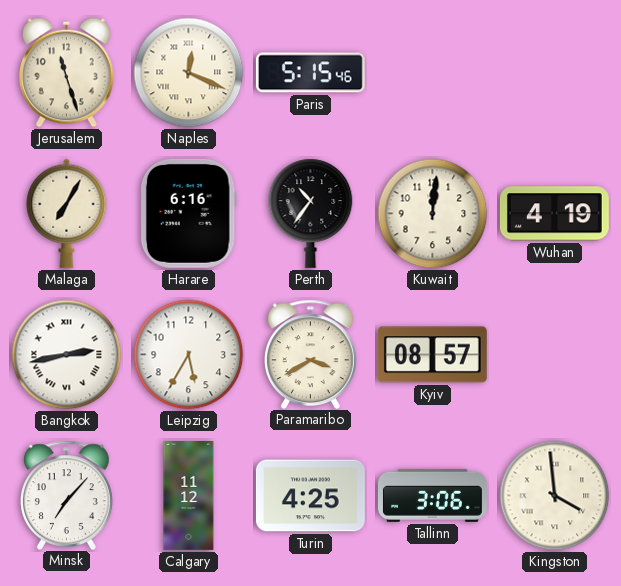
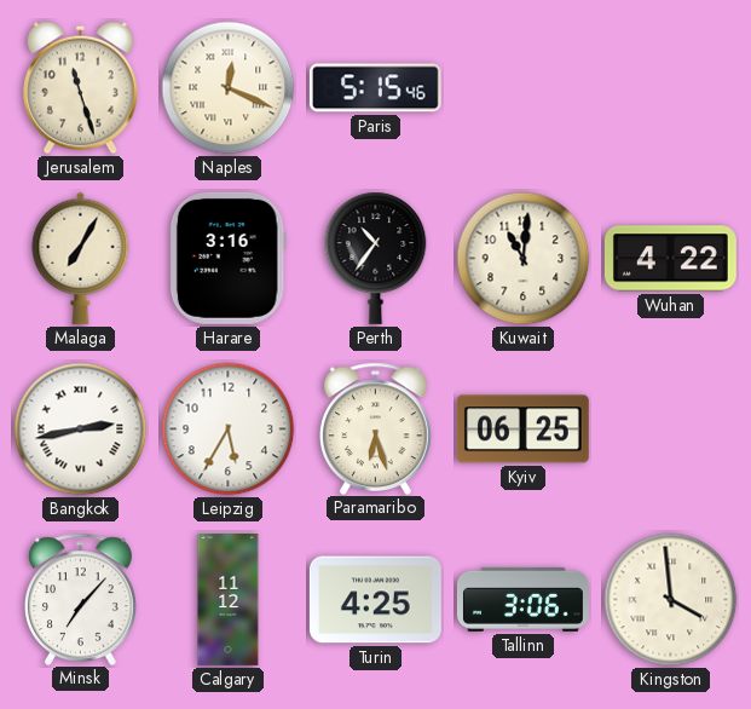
Harare: 6:16 -> 3:16 (227, 258)
Kuwait: 12:01 -> 11:01 (524, 259)
Wuhan: 4:19 -> 4:22 (670, 259)
Paramaribo: 3:40 -> 6:27 (376, 428)
Kyiv: 08:57 -> 06:25 (522, 430)
